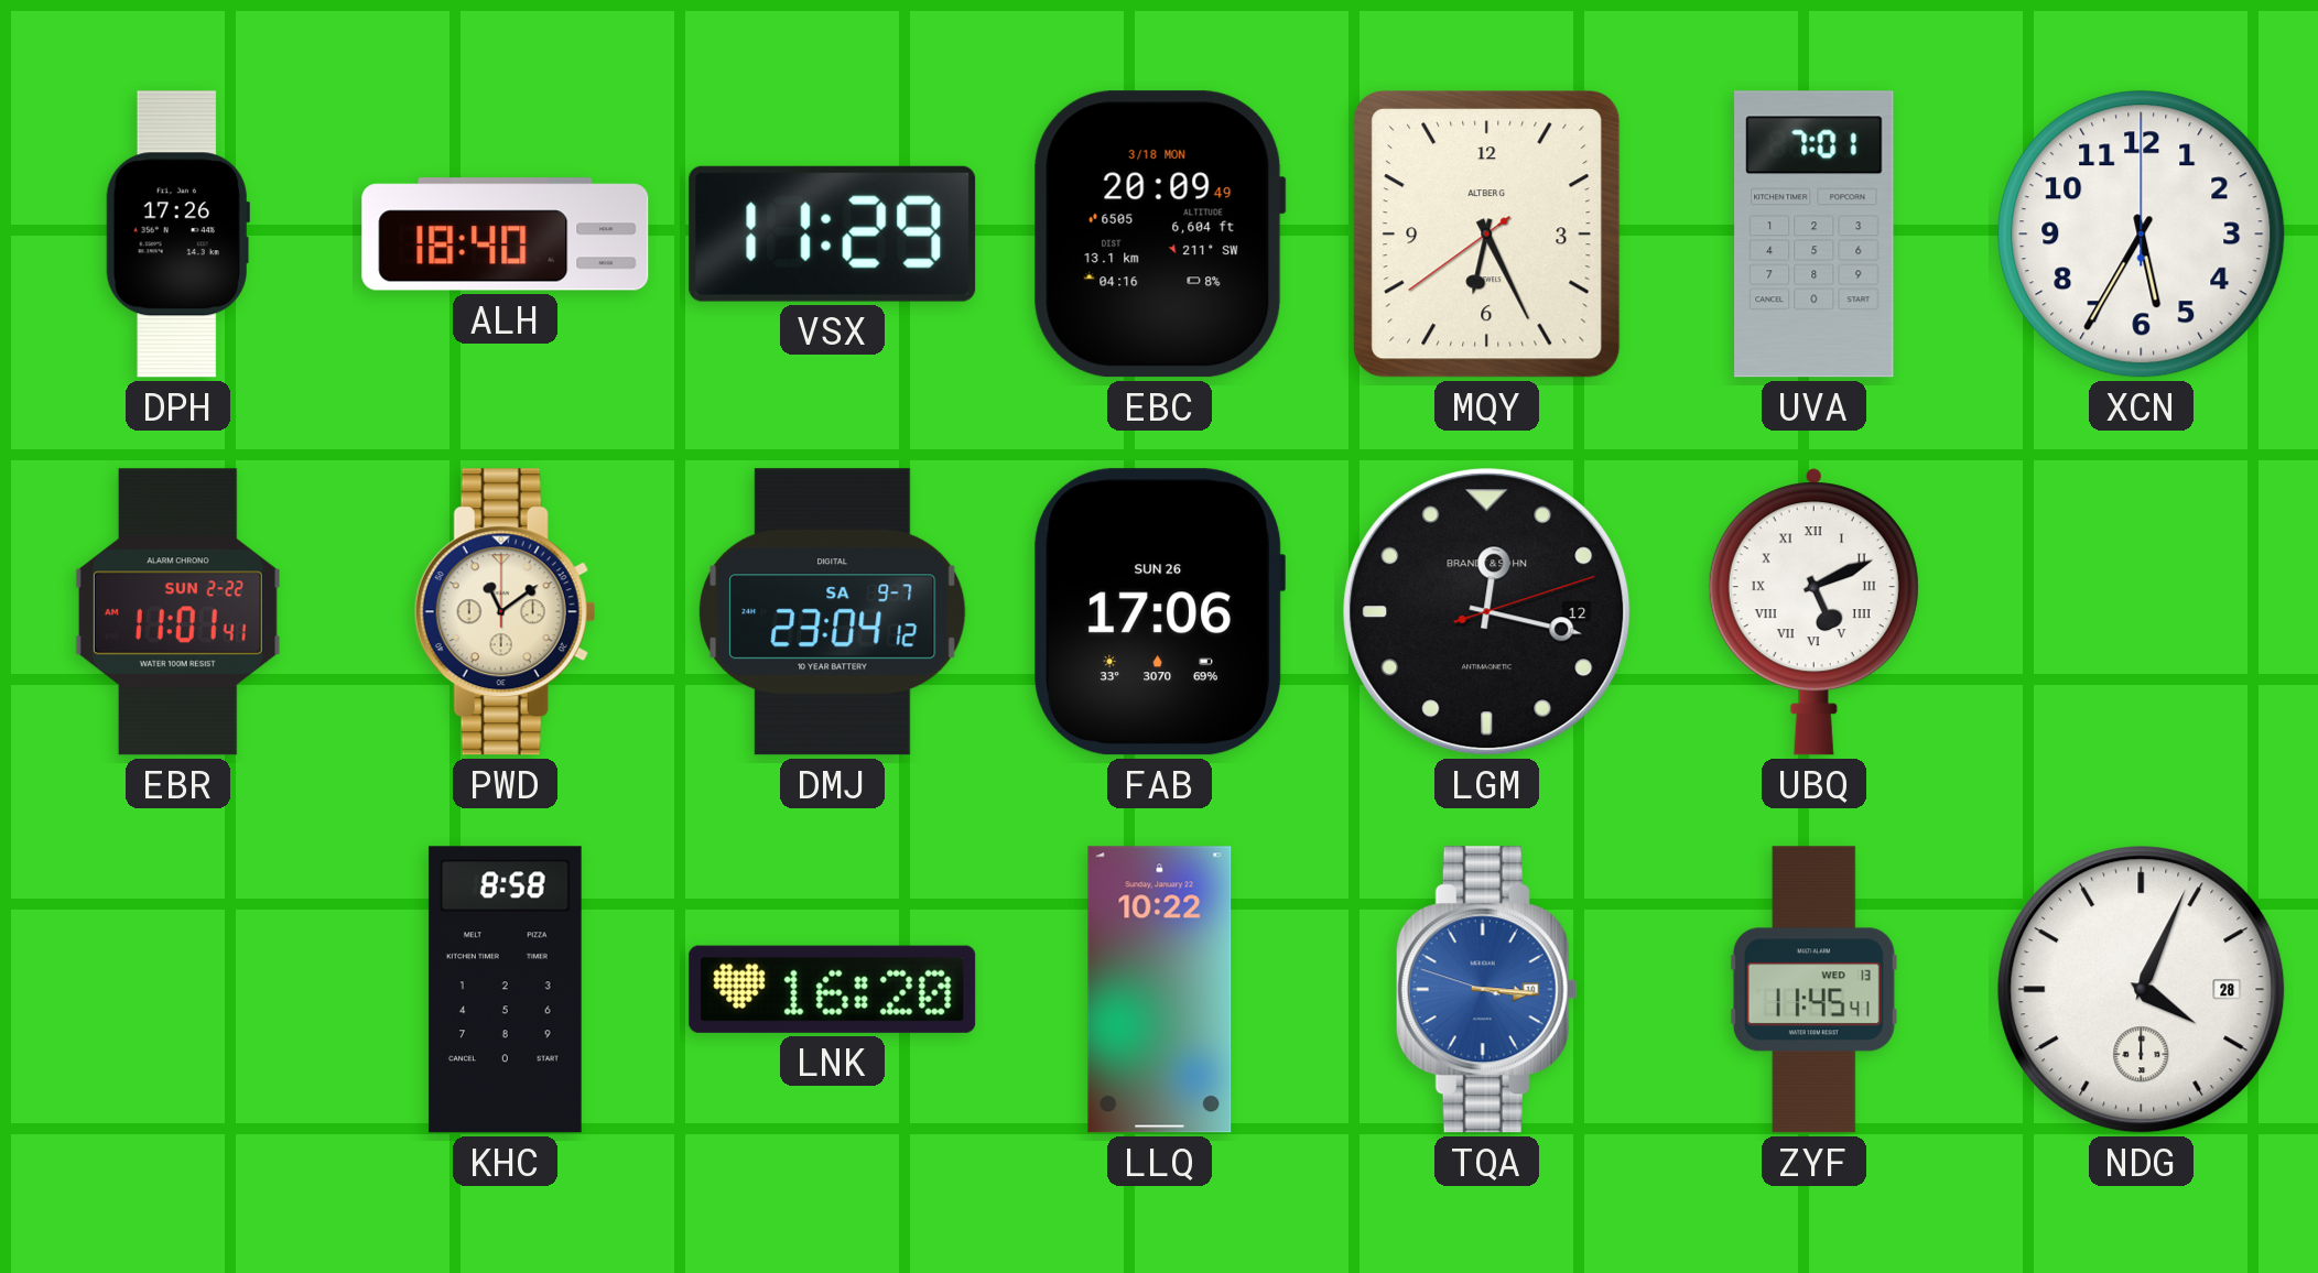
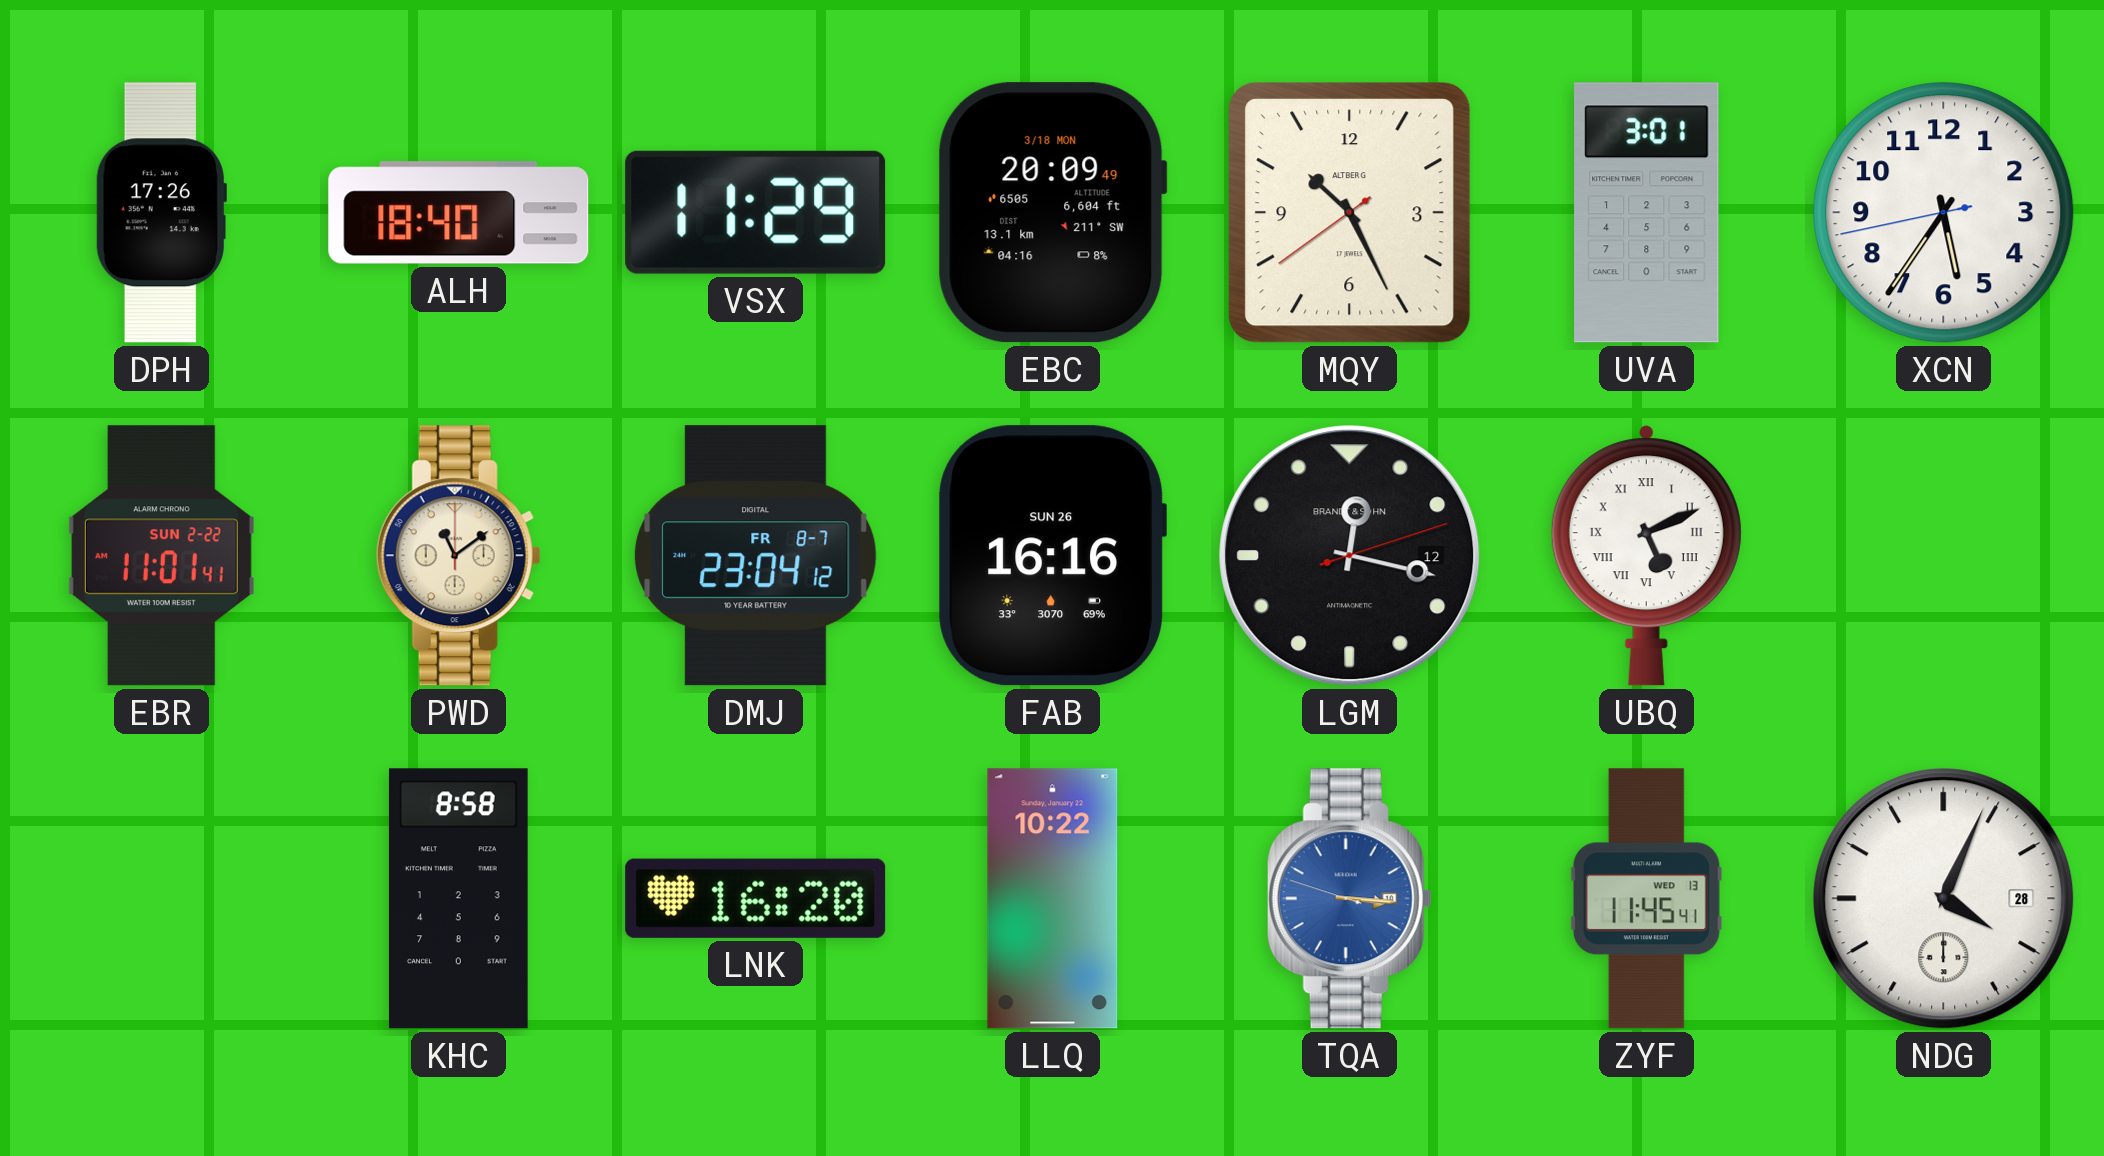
MQY: 6:25 -> 10:25 (1350, 213)
UVA: 7:01 -> 3:01 (1647, 213)
XCN: 5:35:00 -> 5:35:43 (1944, 213)
DMJ date: SA 9-7 -> FR 8-7 (756, 556)
FAB: 17:06 -> 16:16 (1052, 556)
